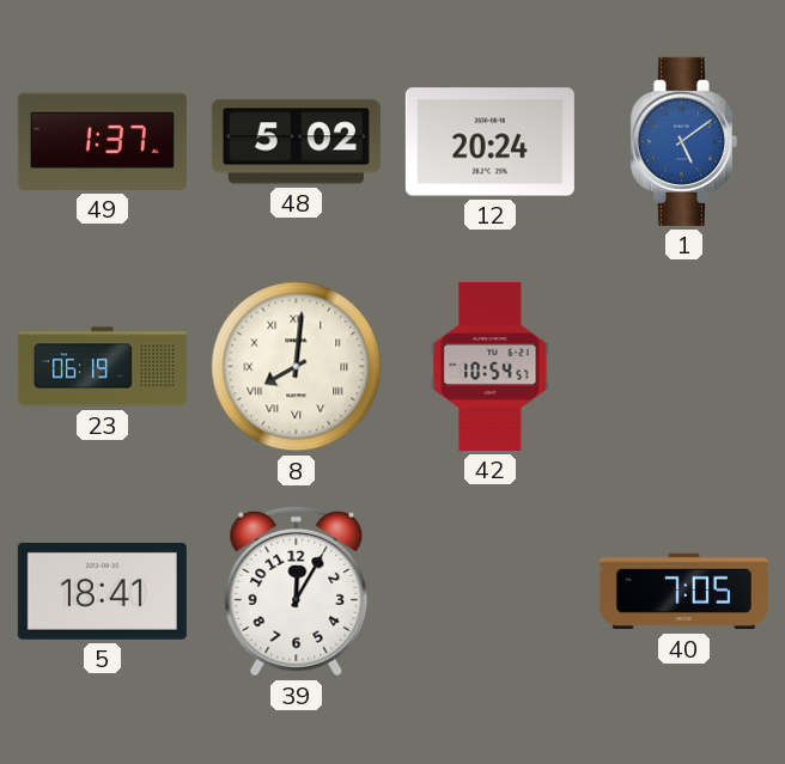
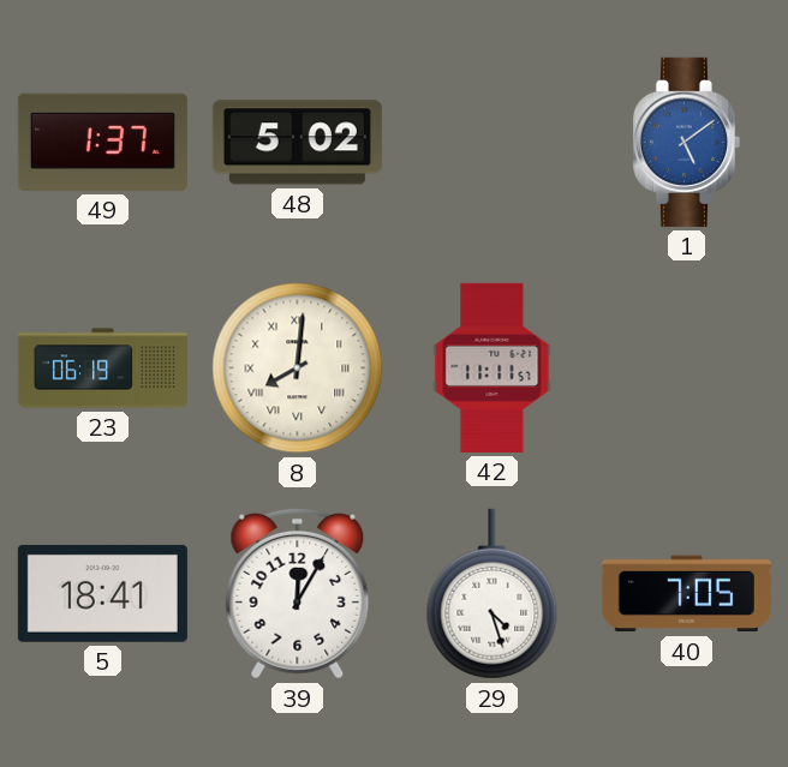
12: 20:24 -> none (489, 142)
42: 10:54 -> 11:11 (492, 367)
29: none -> 4:27 (492, 594)
